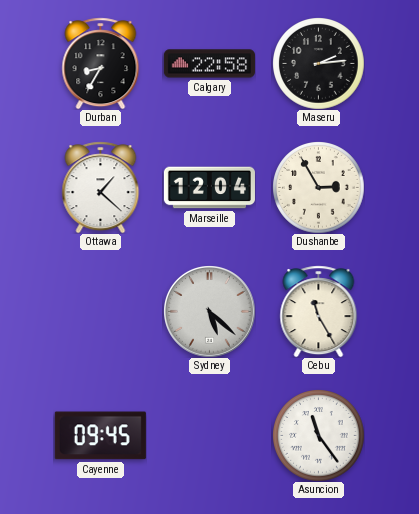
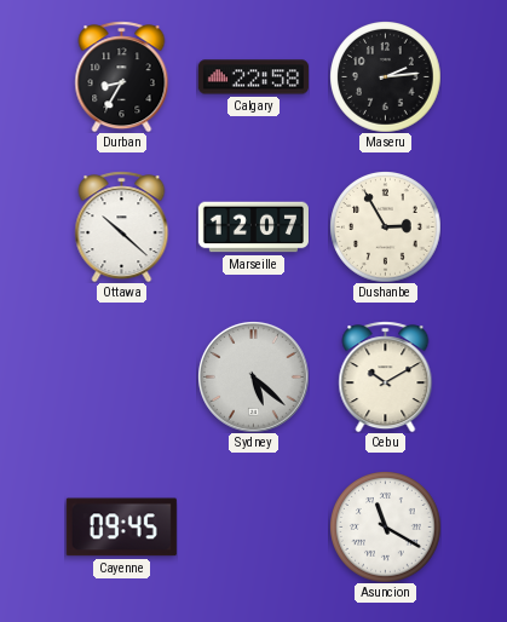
Ottawa: 1:22 -> 10:22 (122, 226)
Marseille: 12:04 -> 12:07 (253, 228)
Cebu: 11:25 -> 10:10 (386, 376)
Asuncion: 11:24 -> 11:20 (385, 526)
